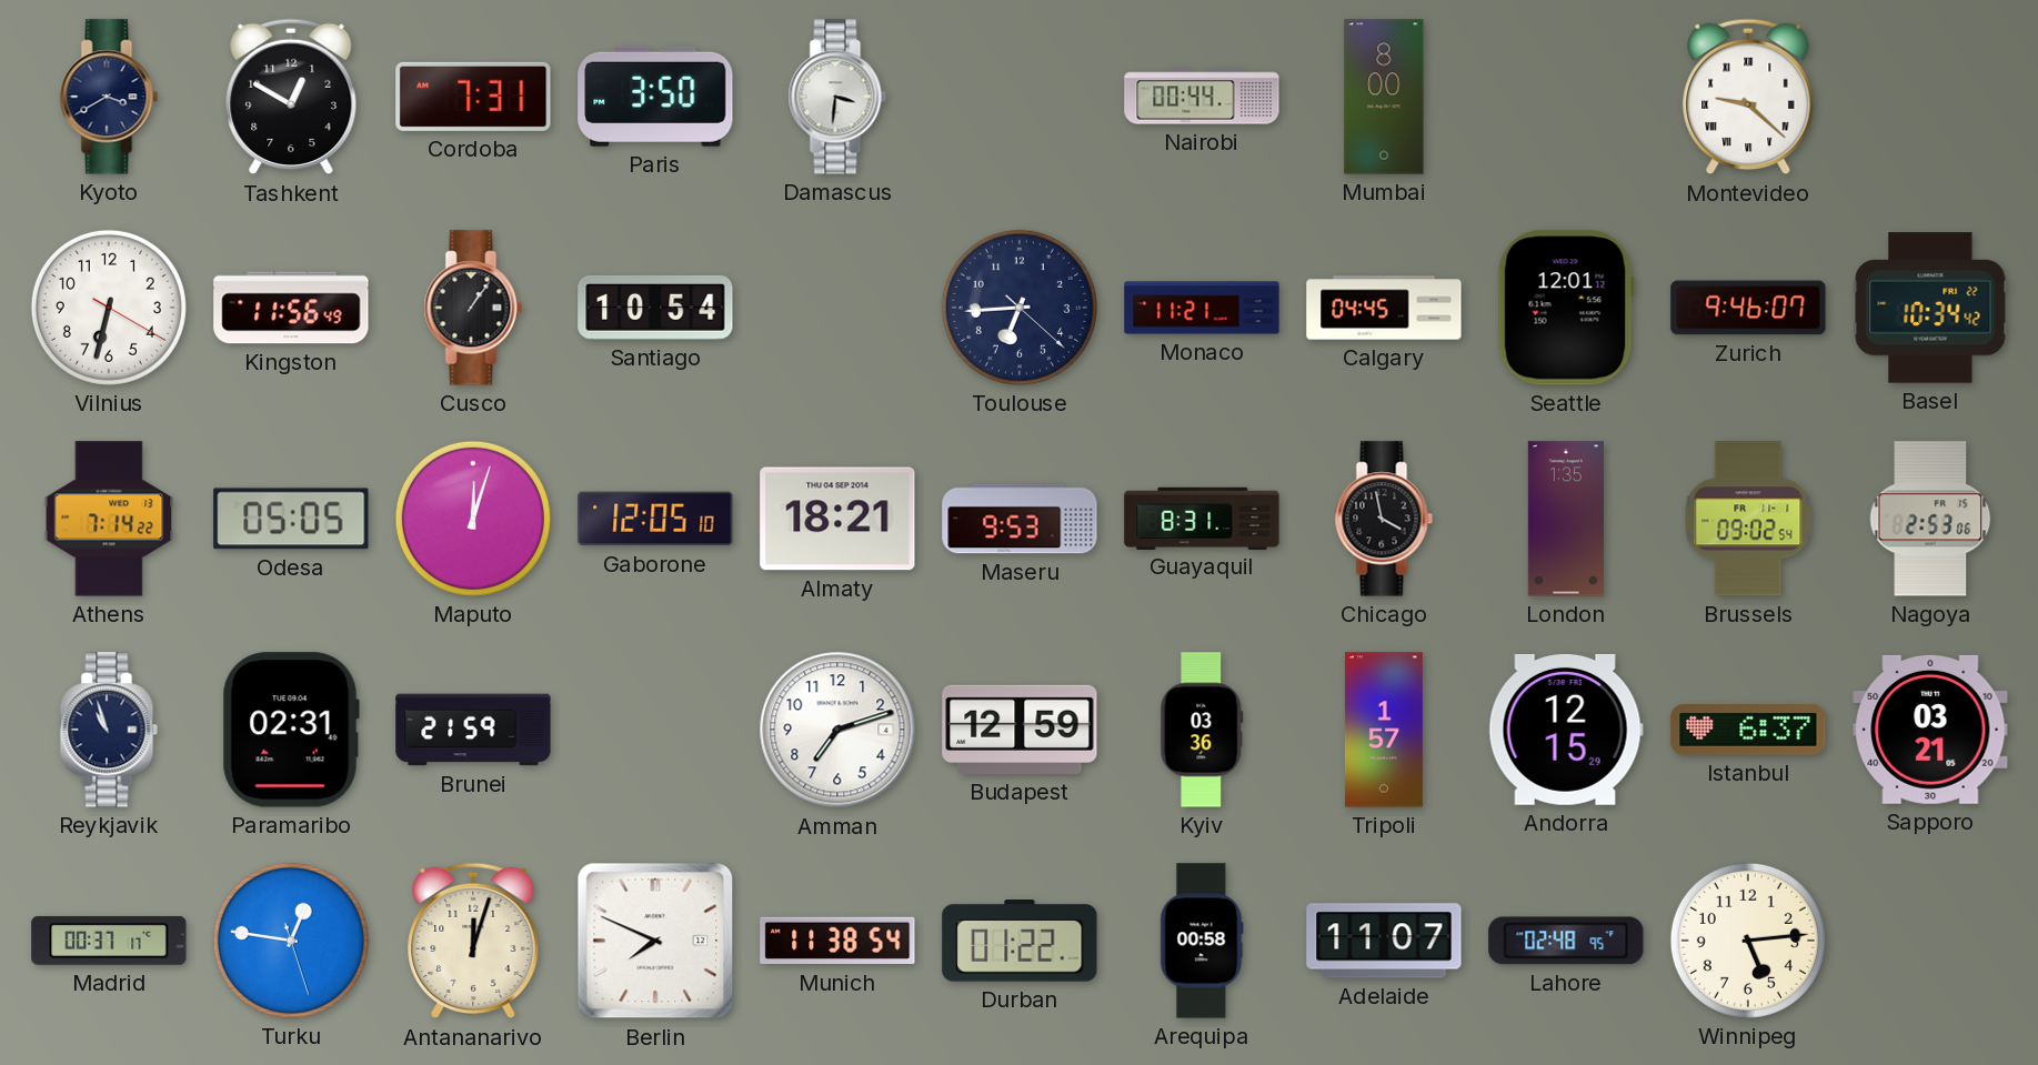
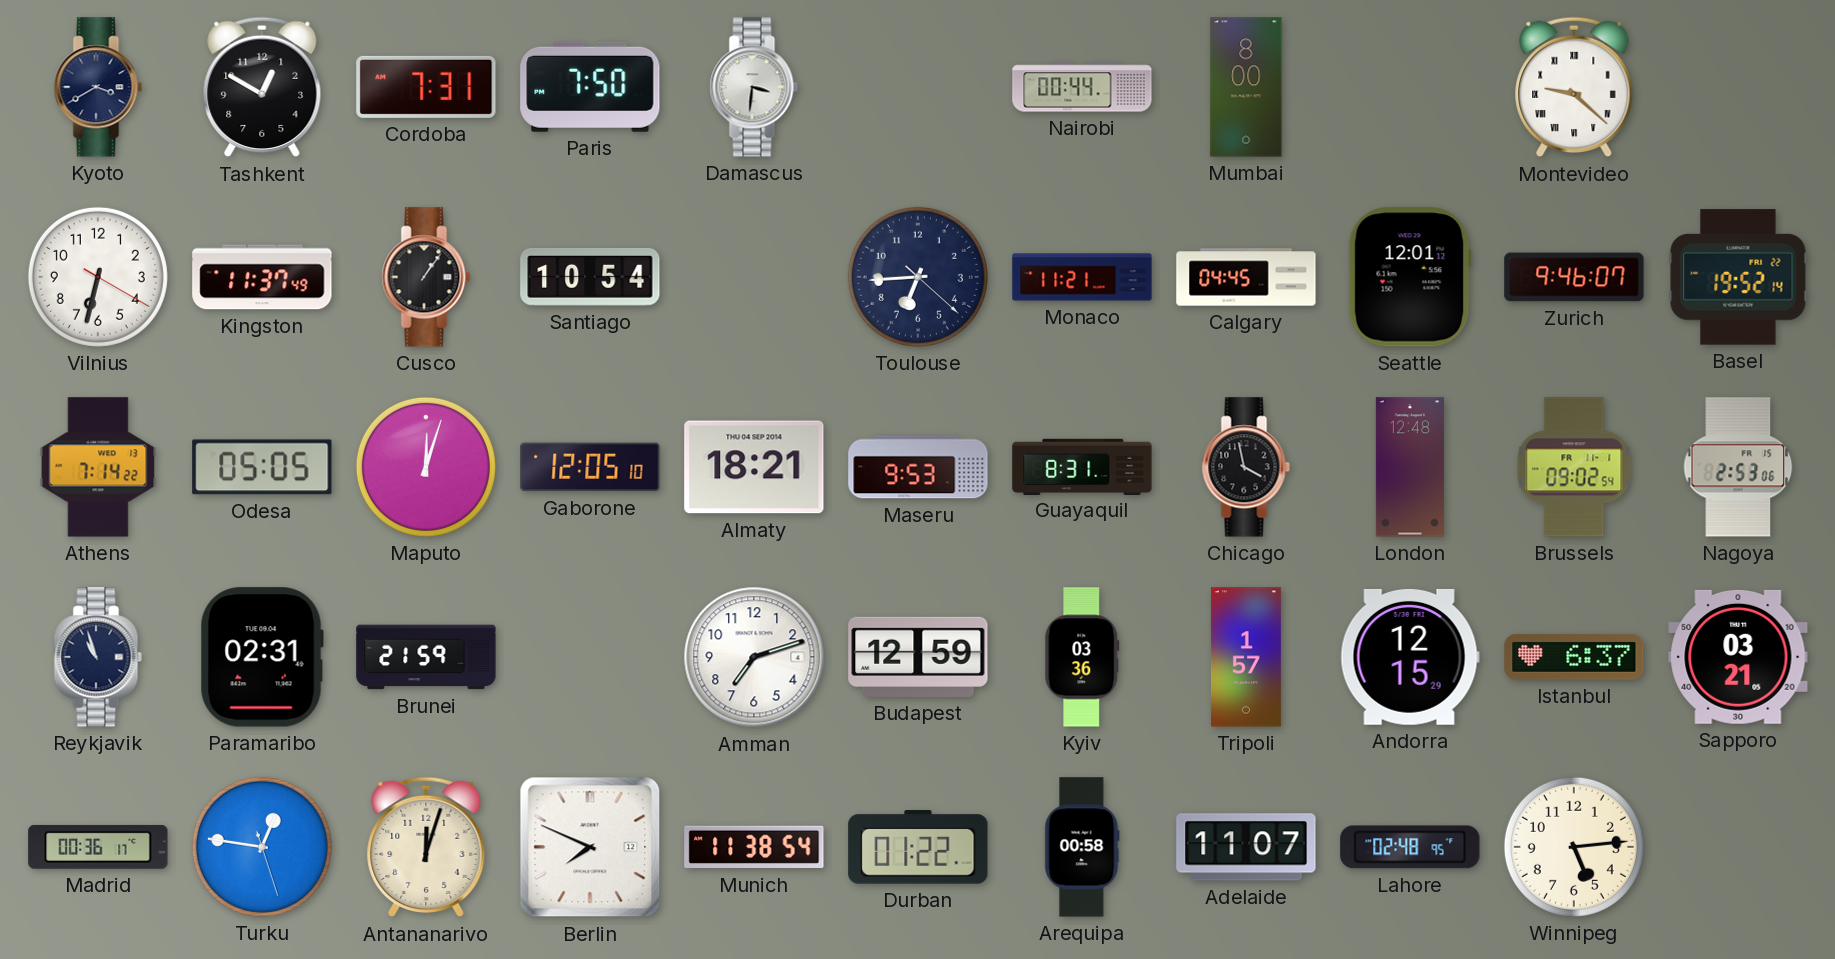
Paris: 3:50 -> 7:50 (590, 87)
Kingston: 11:56 -> 11:37 (262, 277)
Basel: 10:34 -> 19:52 (1738, 277)
London: 1:35 -> 12:48 (1410, 467)
Madrid: 00:37 -> 00:36 (98, 847)
